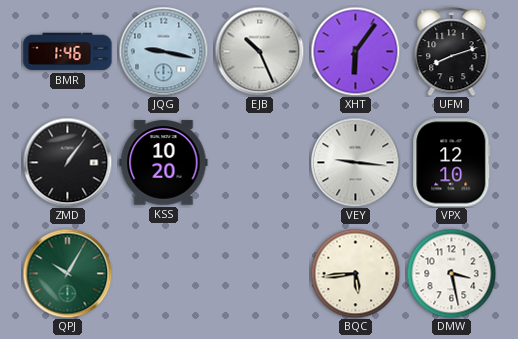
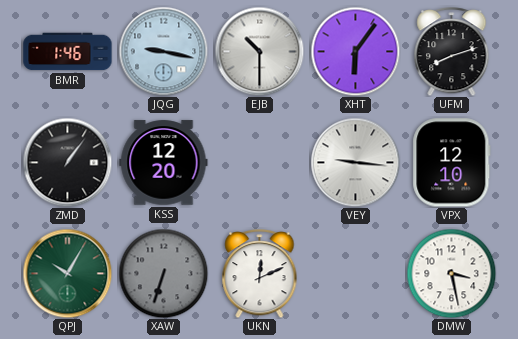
EJB: 10:26 -> 10:30 (259, 51)
KSS: 10:20 -> 12:20 (164, 163)
XAW: none -> 6:33 (163, 273)
UKN: none -> 12:11 (260, 274)
BQC: 5:44 -> none (355, 273)
